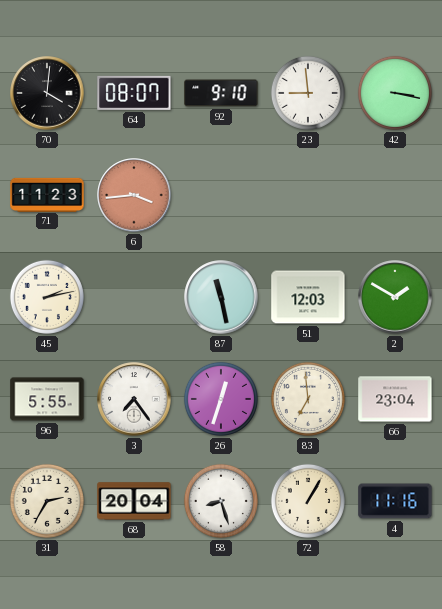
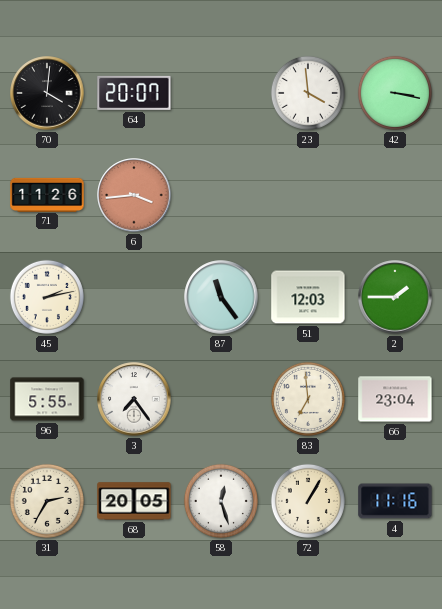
64: 08:07 -> 20:07 (134, 93)
92: 9:10 -> none (221, 93)
23: 8:59 -> 3:59 (308, 93)
71: 11:23 -> 11:26 (47, 194)
87: 11:28 -> 11:24 (221, 297)
2: 1:50 -> 1:45 (395, 297)
26: 12:33 -> none (221, 399)
68: 20:04 -> 20:05 (134, 501)
58: 8:27 -> 12:27 (221, 501)
